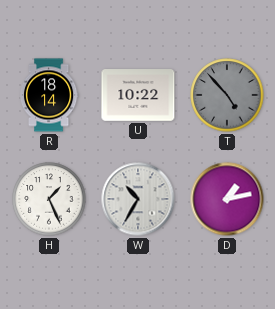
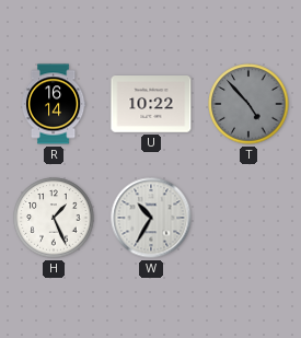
R: 18:14 -> 16:14 (54, 104)
D: 1:13 -> none (227, 199)
